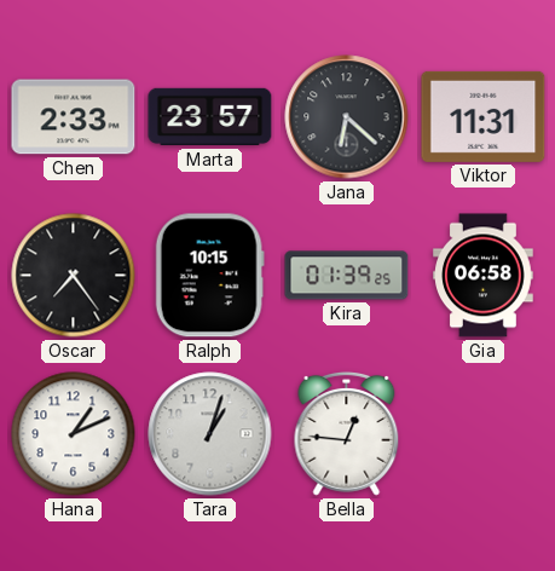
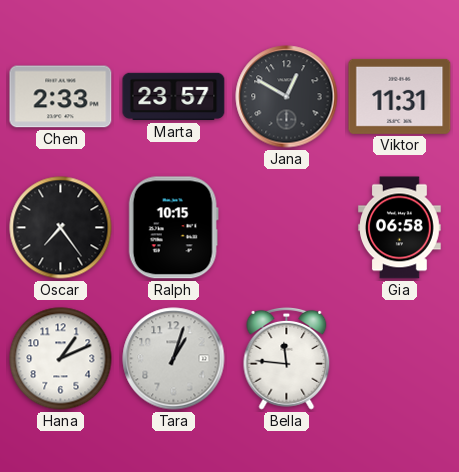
Jana: 6:22 -> 12:50 (287, 97)
Kira: 01:39 -> none (347, 276)
Bella: 12:46 -> 11:46 (287, 358)
